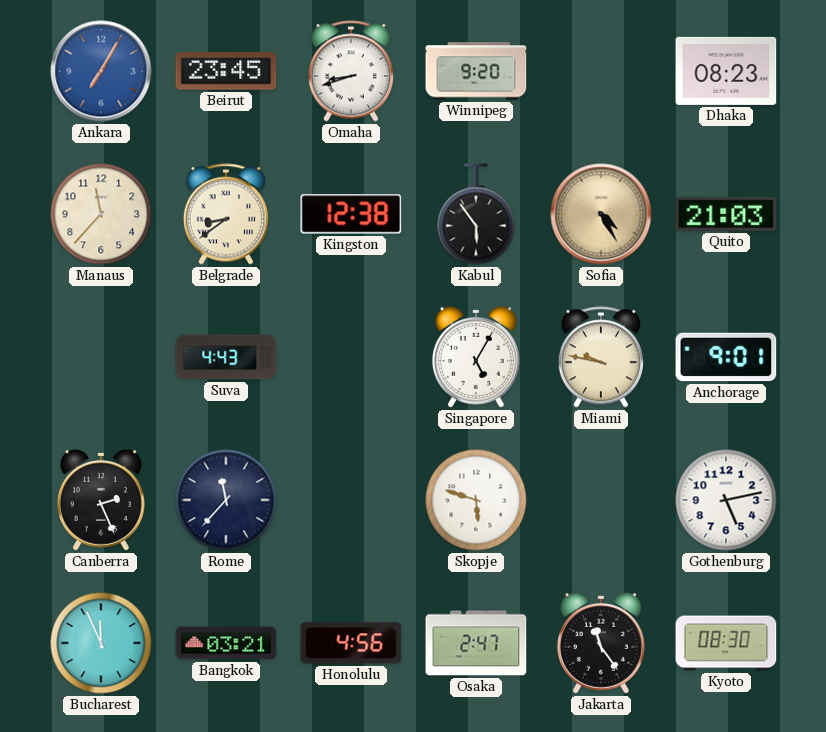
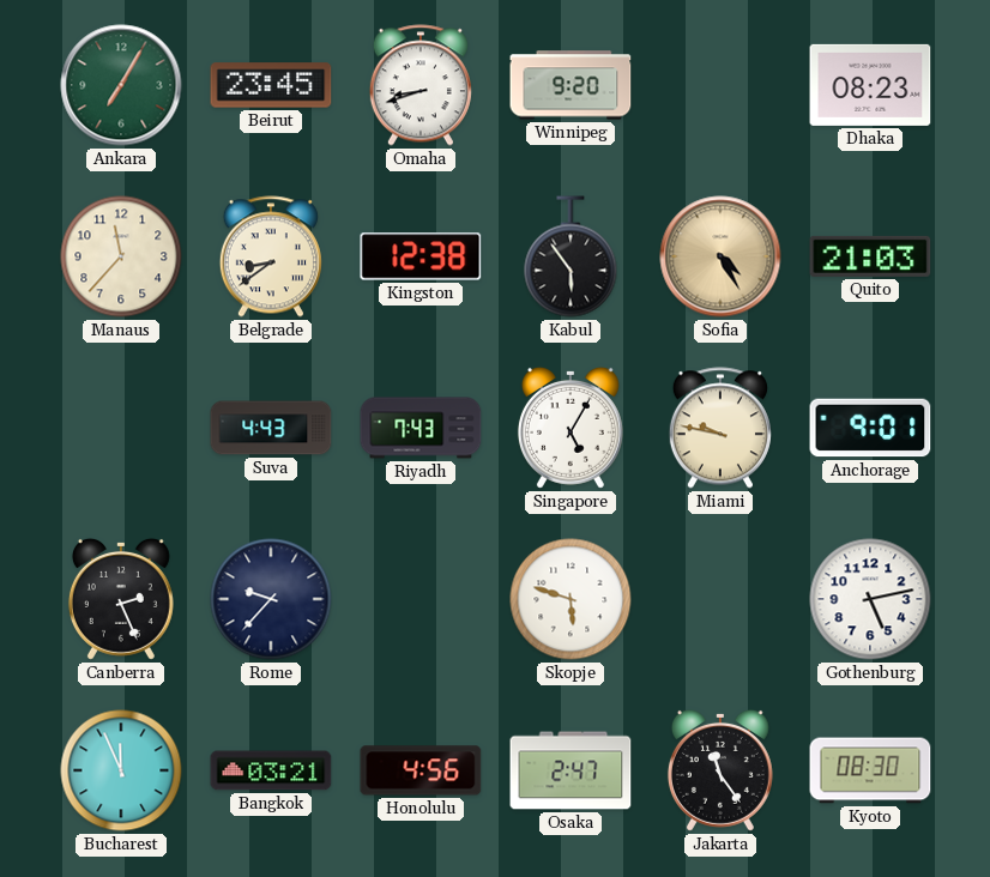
Ankara dial: blue -> green (121, 85)
Riyadh: none -> 7:43 (421, 428)
Rome: 11:37 -> 9:37 (271, 599)
